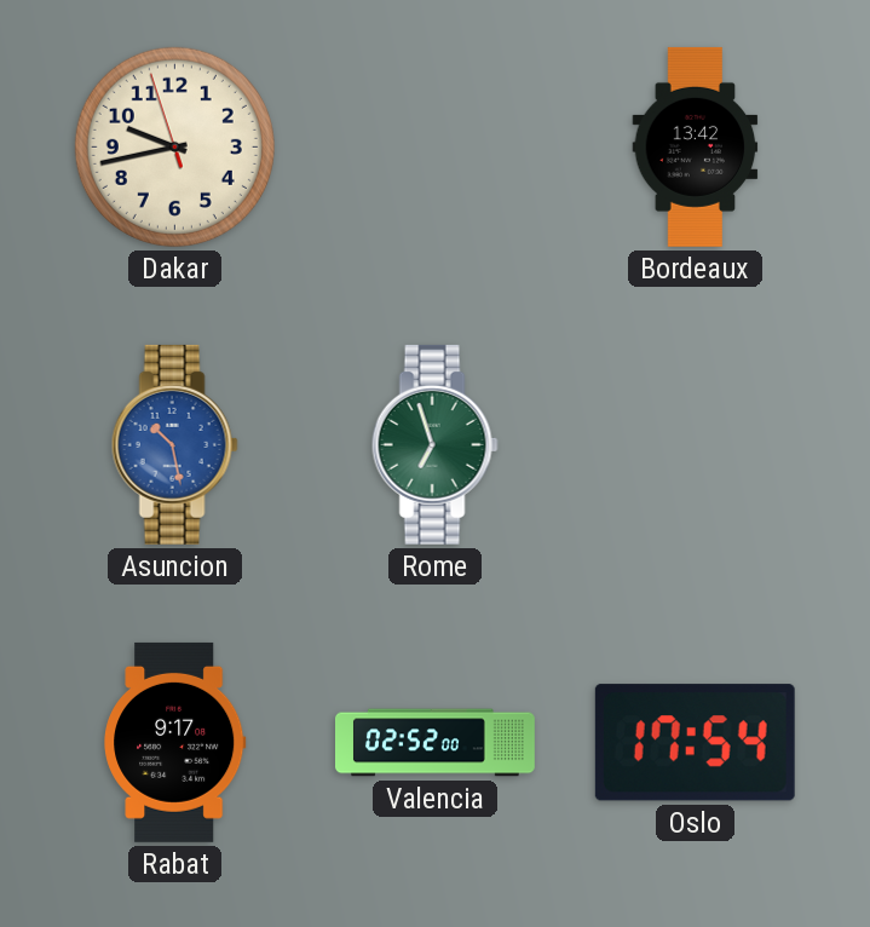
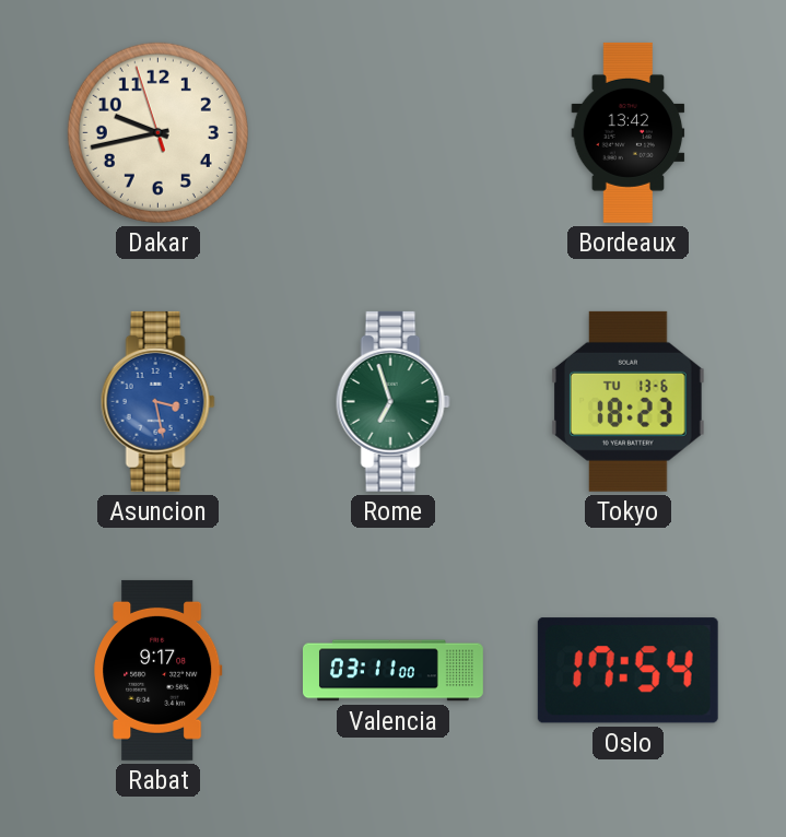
Asuncion: 10:28 -> 3:28 (157, 401)
Tokyo: none -> 18:23 (629, 401)
Valencia: 02:52 -> 03:11 (394, 671)
